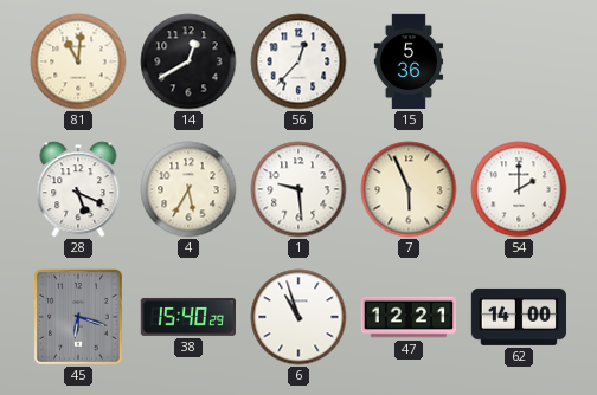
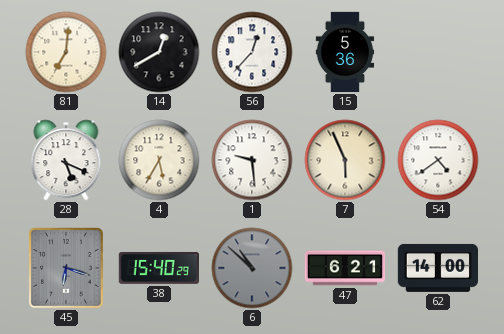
81: 11:01 -> 7:01 (66, 52)
54: 2:00 -> 4:39 (438, 160)
6: 10:57 -> 10:52 (252, 268)
6 dial: white -> grey (252, 268)
47: 12:21 -> 6:21 (345, 268)
